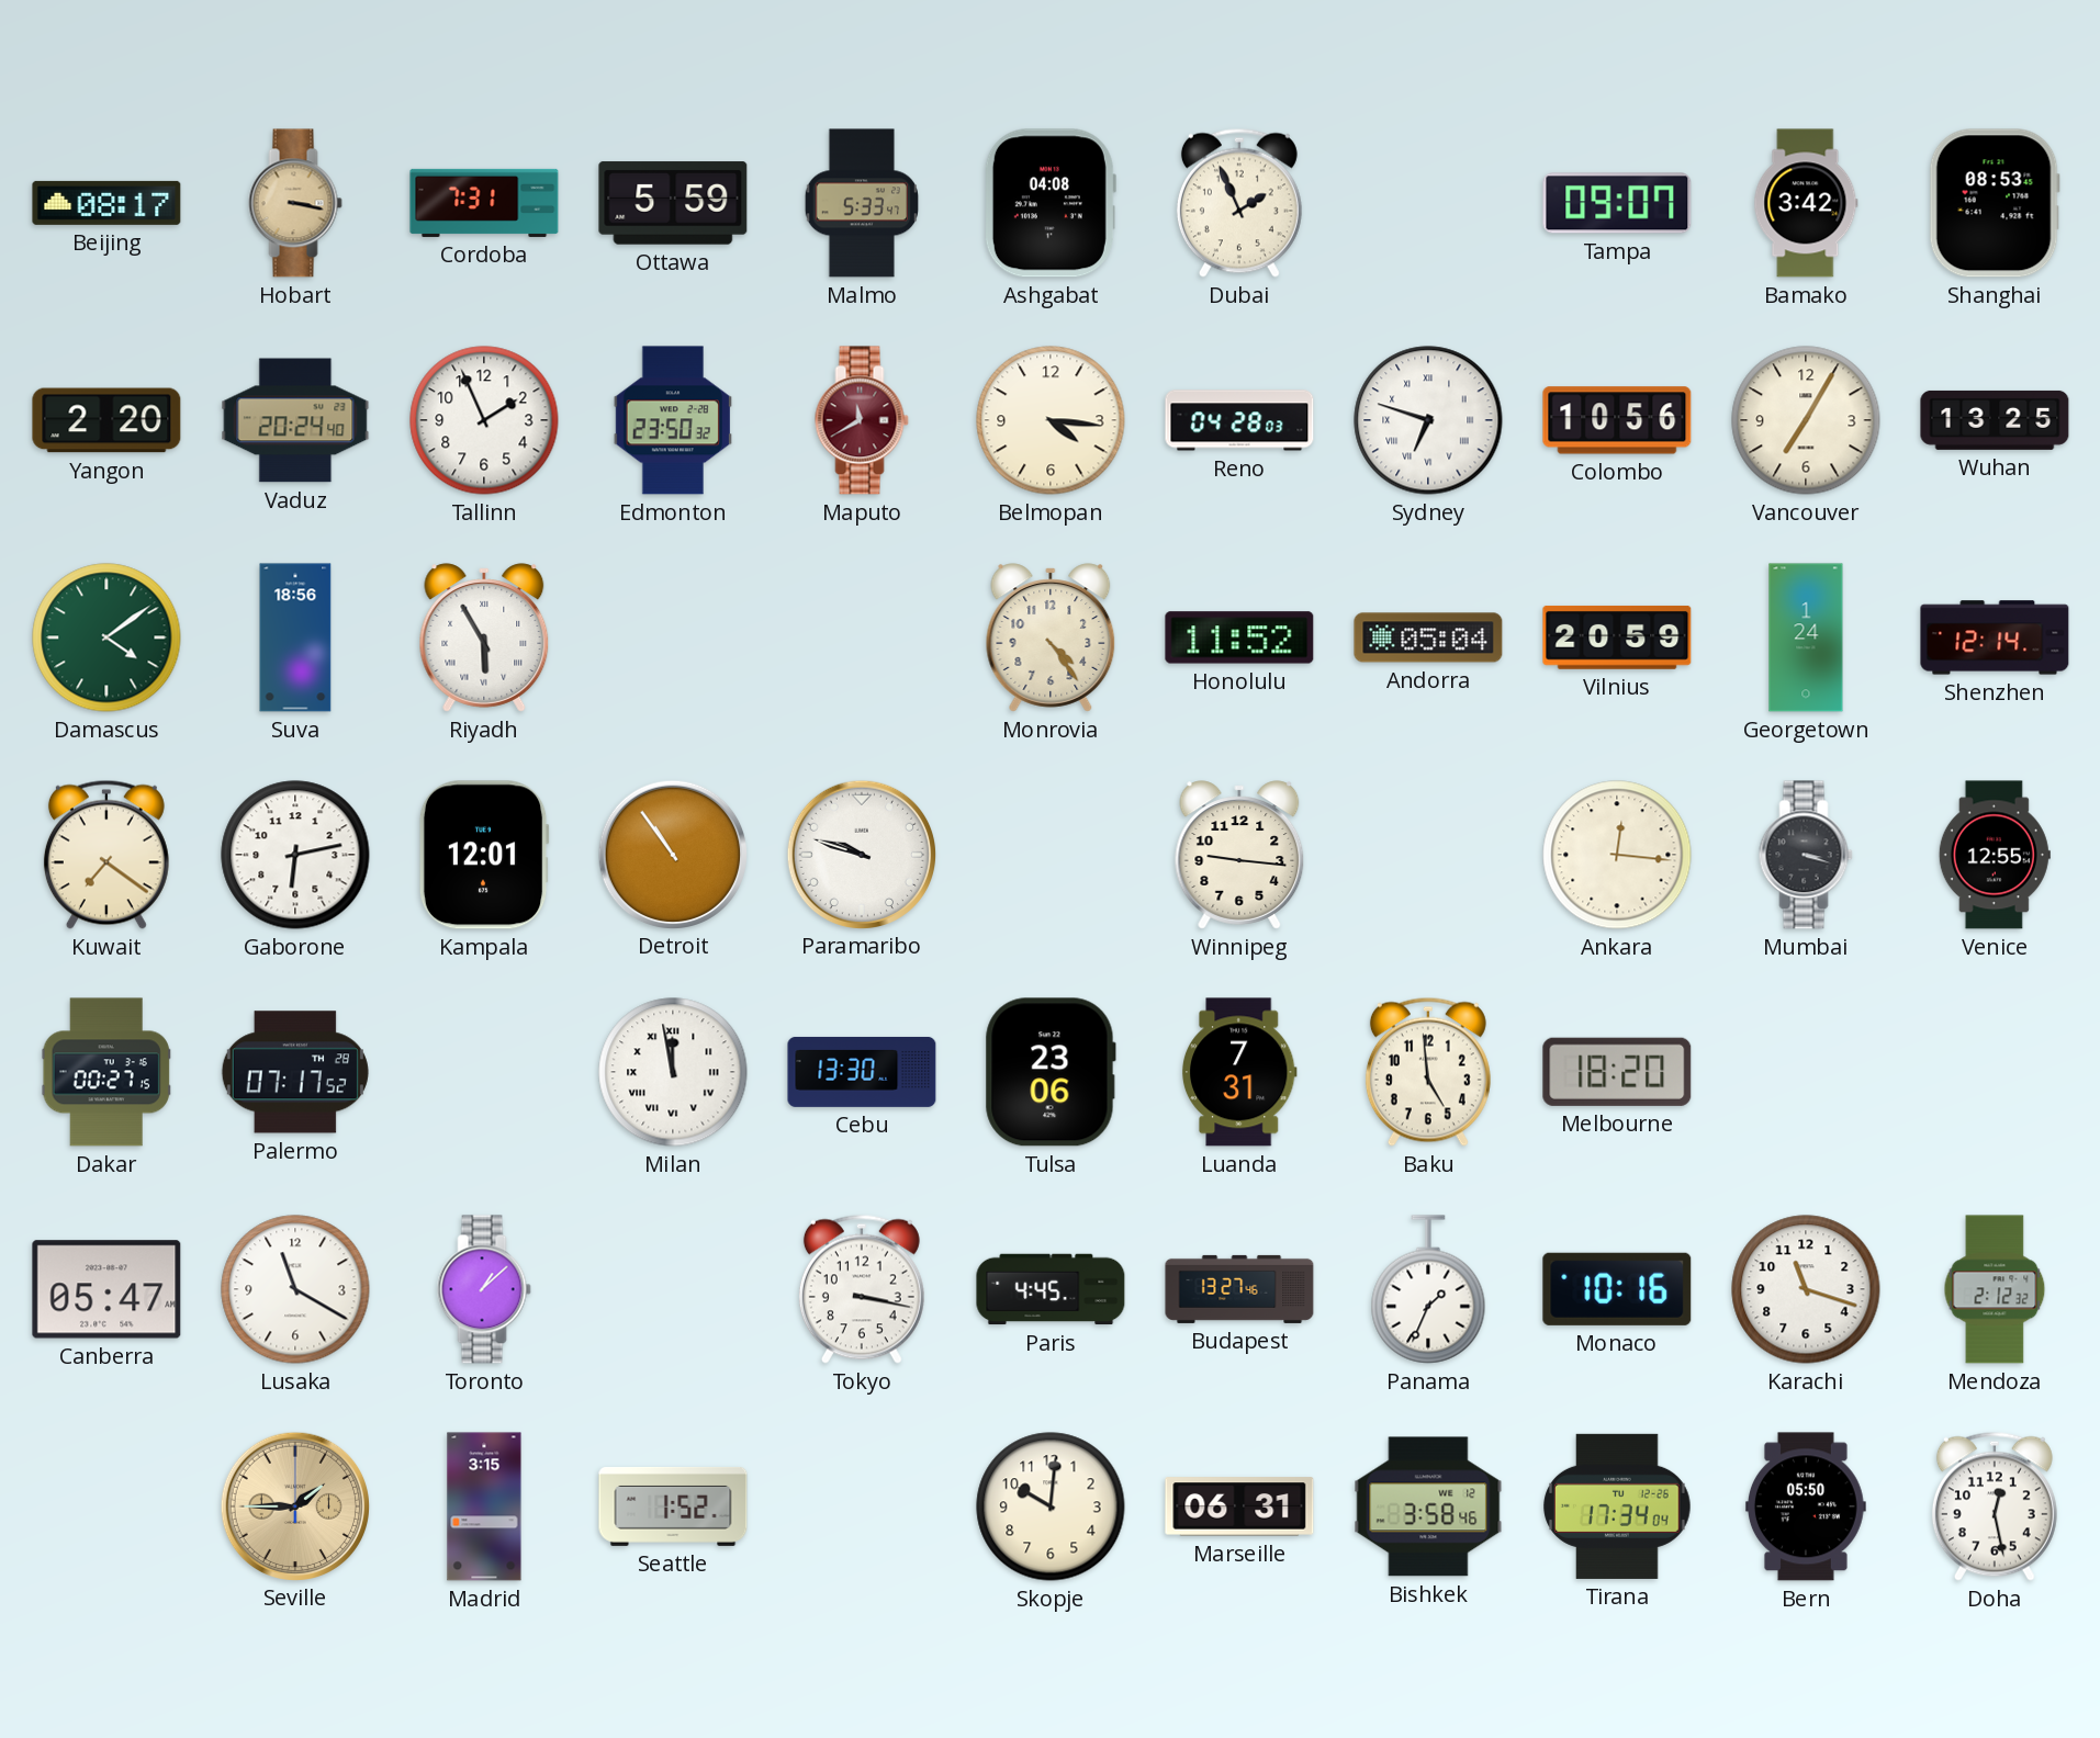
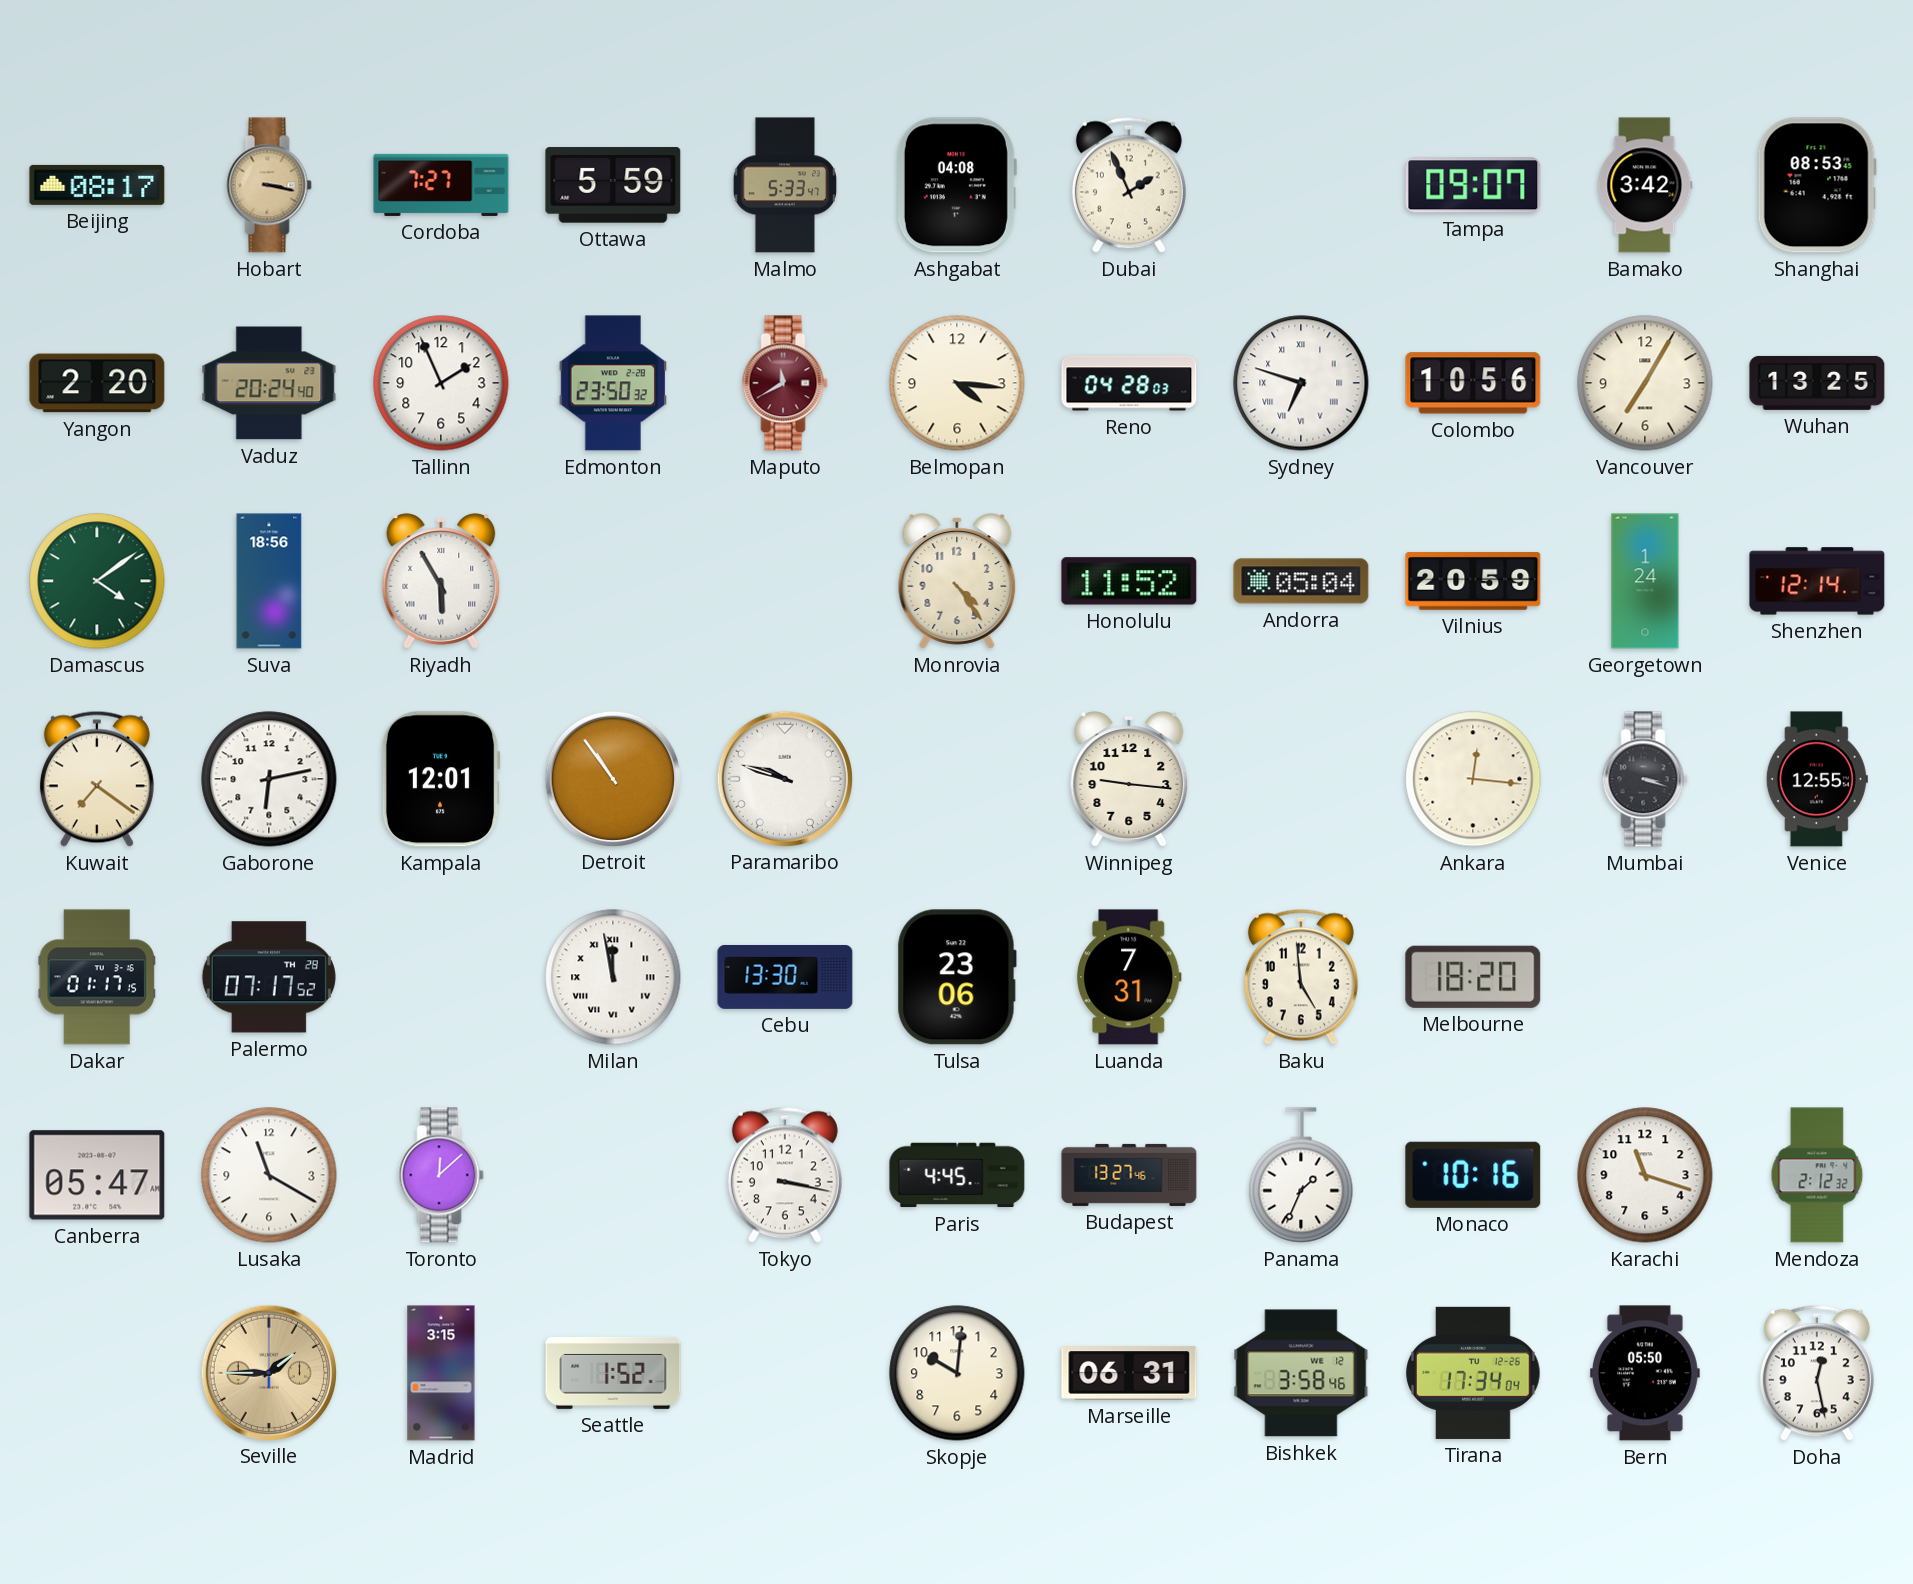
Cordoba: 7:31 -> 7:27 (441, 185)
Dakar: 00:27 -> 01:17 (97, 977)
Toronto: 1:08 -> 12:08 (441, 1175)
